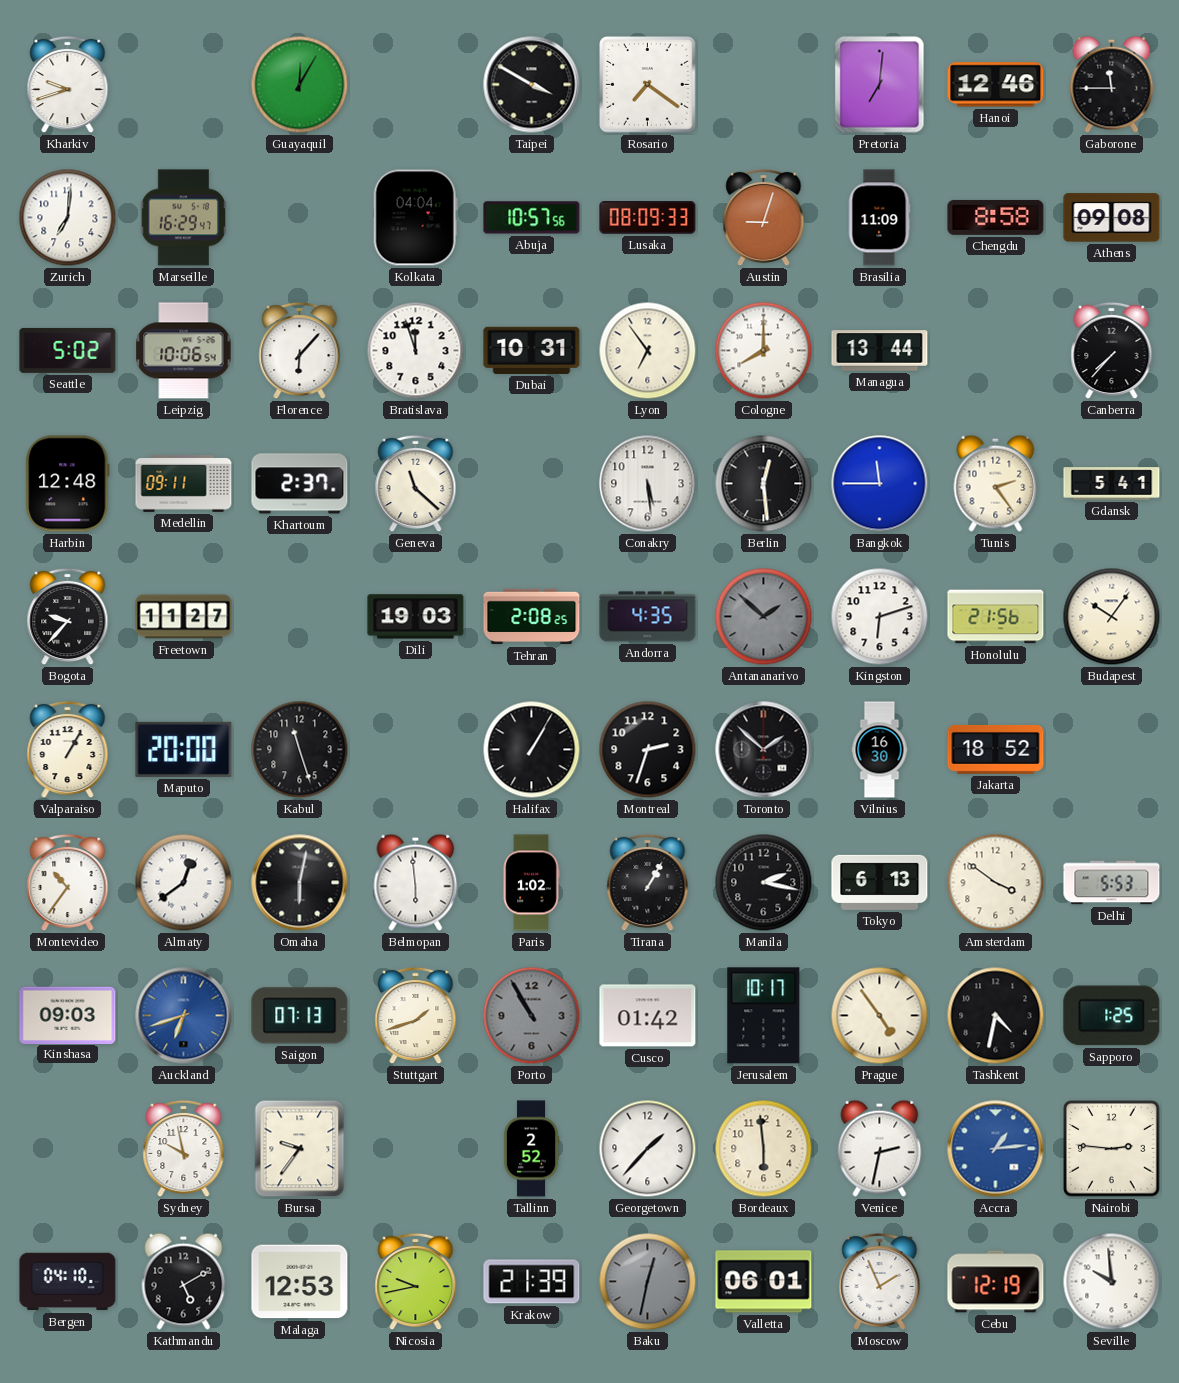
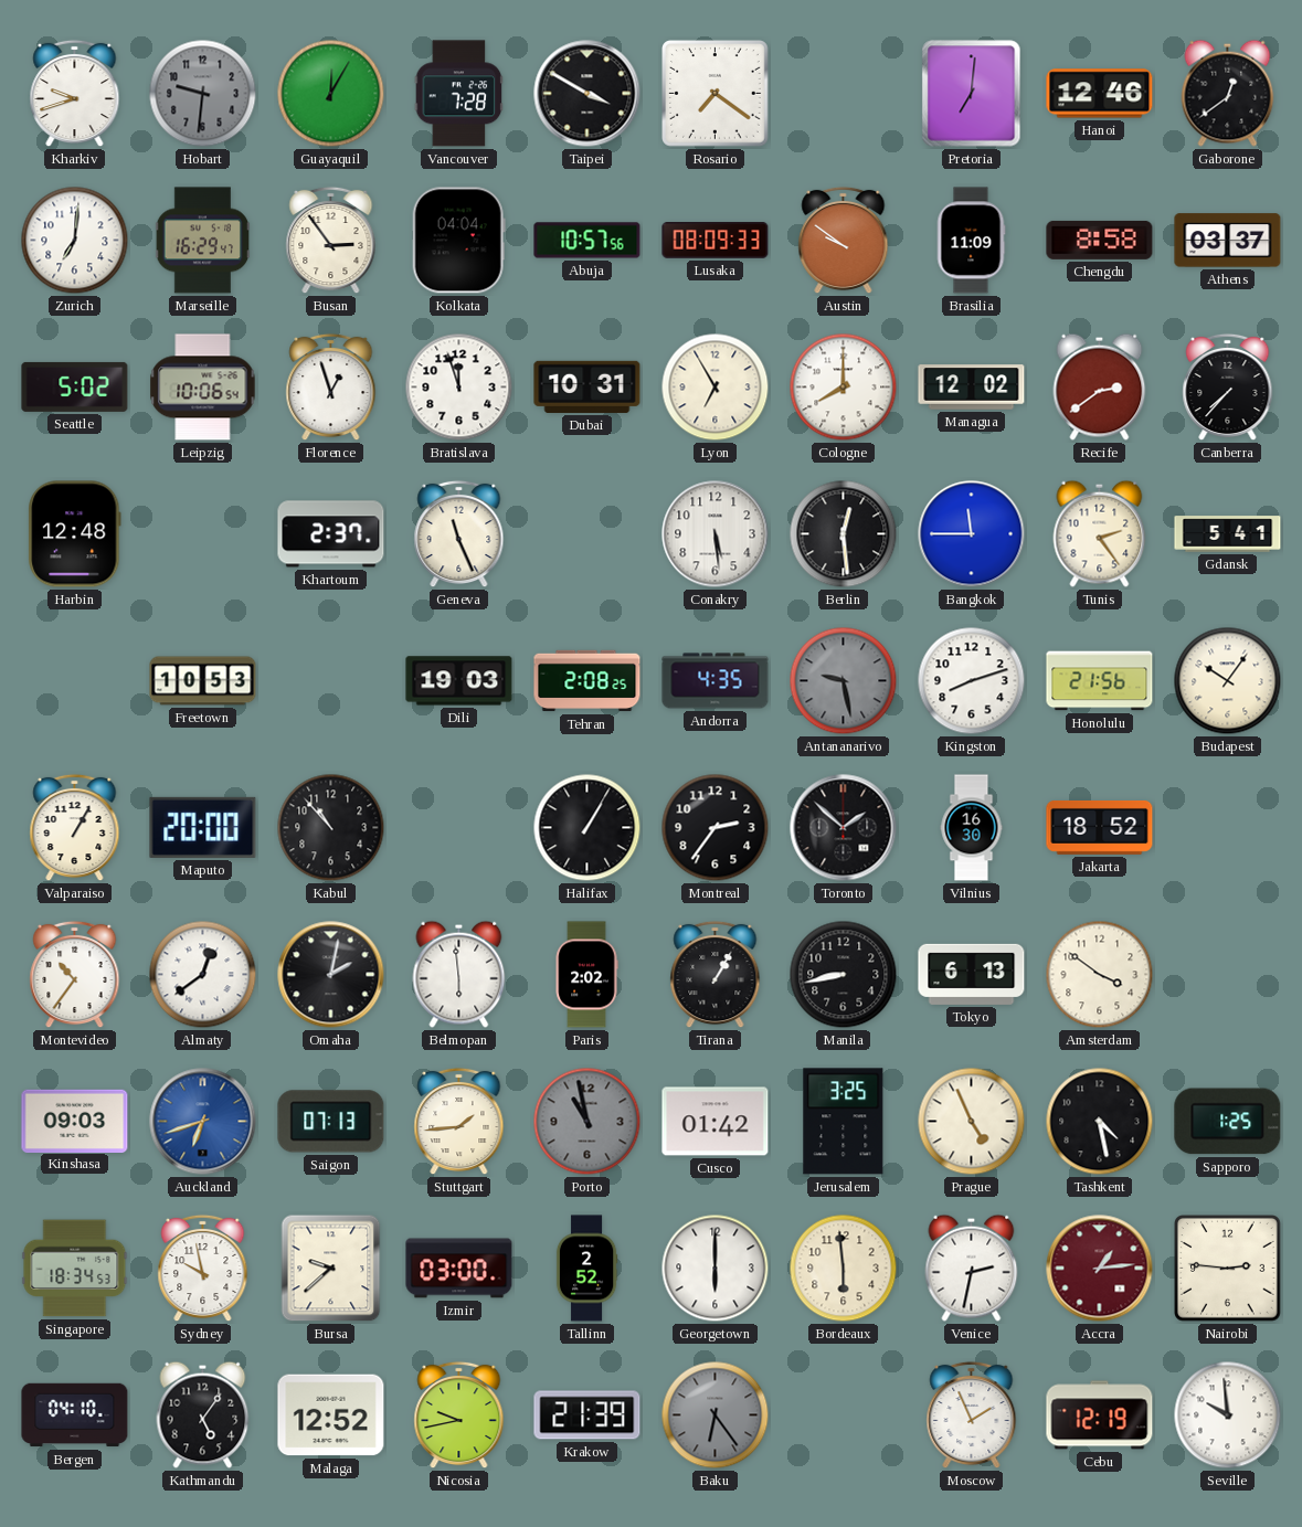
Hobart: none -> 9:31 (203, 94)
Vancouver: none -> 7:28 (459, 94)
Gaborone: 11:45 -> 12:39 (1228, 93)
Busan: none -> 2:54 (331, 241)
Austin: 9:03 -> 9:51 (844, 241)
Athens: 09:08 -> 03:37 (1228, 241)
Florence: 6:07 -> 12:57 (331, 388)
Lyon: 6:54 -> 6:55 (716, 388)
Managua: 13:44 -> 12:02 (972, 388)
Recife: none -> 2:39 (1100, 386)
Medellin: 09:11 -> none (184, 484)
Geneva: 11:22 -> 11:26 (459, 534)
Bogota: 9:37 -> none (68, 617)
Freetown: 11:27 -> 10:53 (203, 681)
Antananarivo: 1:52 -> 9:28 (844, 681)
Kingston: 6:12 -> 8:12 (972, 681)
Kabul: 11:27 -> 10:53 (331, 828)
Montreal: 2:33 -> 2:36 (716, 828)
Omaha: 6:02 -> 2:02 (331, 975)
Paris: 1:02 -> 2:02 (586, 975)
Manila: 2:17 -> 8:43 (844, 975)
Delhi: 5:53 -> none (1112, 883)
Stuttgart: 1:42 -> 1:44 (459, 1122)
Porto: 10:55 -> 10:58 (588, 1122)
Jerusalem: 10:17 -> 3:25 (844, 1122)
Prague: 4:54 -> 4:56 (972, 1122)
Tashkent: 4:32 -> 4:28 (1100, 1122)
Singapore: none -> 18:34 (75, 1269)
Bursa: 9:36 -> 9:38 (331, 1269)
Izmir: none -> 03:00 (459, 1269)
Georgetown: 1:37 -> 6:00 (716, 1269)
Accra dial: blue -> burgundy (1100, 1269)
Kathmandu: 5:10 -> 5:06 (203, 1414)
Malaga: 12:53 -> 12:52 (331, 1415)
Baku: 12:32 -> 6:24 (716, 1415)
Valletta: 06:01 -> none (764, 1282)
